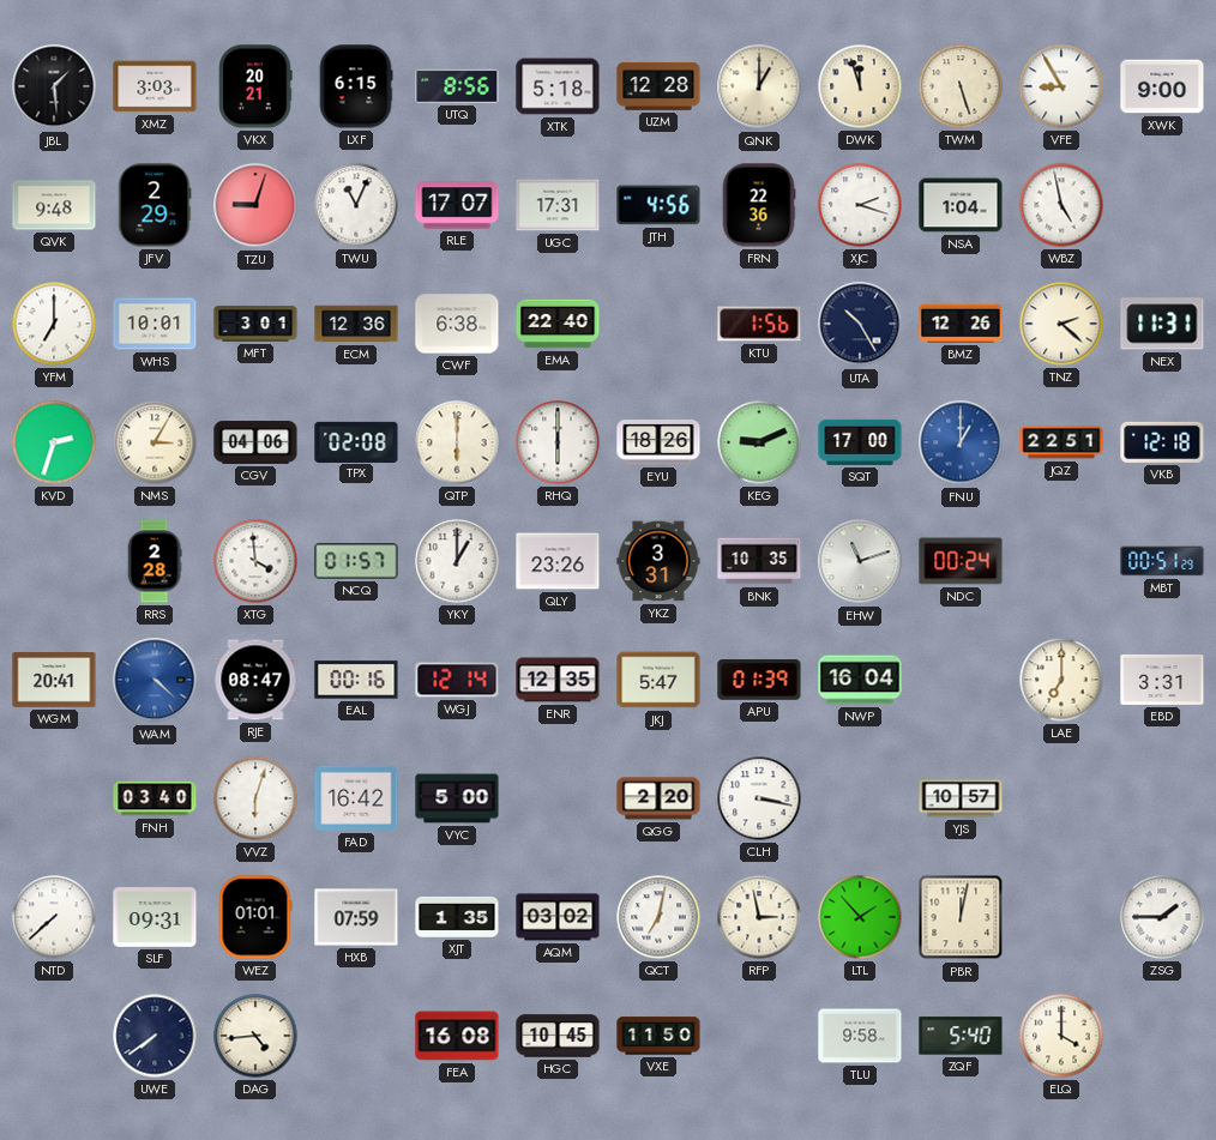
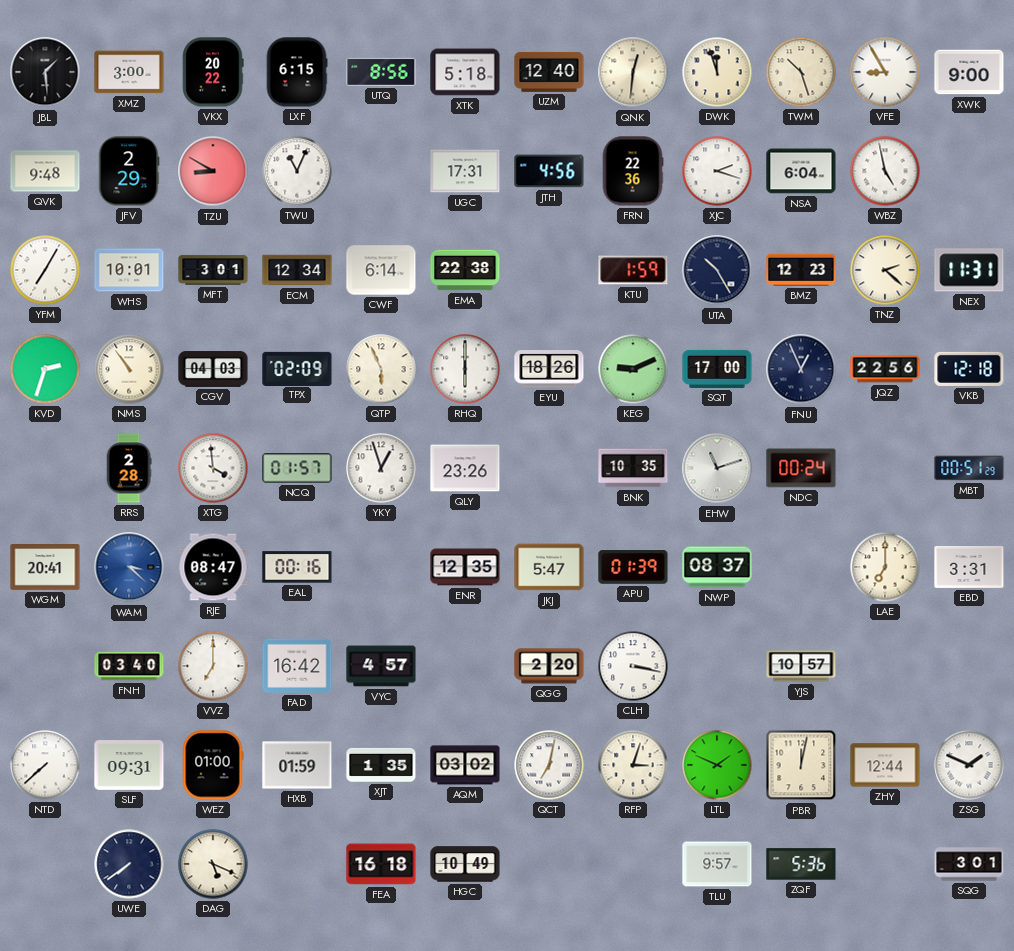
XMZ: 3:03 -> 3:00 (129, 72)
VKX: 20:21 -> 20:22 (213, 72)
UZM: 12:28 -> 12:40 (549, 72)
QNK: 1:00 -> 12:31 (633, 72)
TWM: 5:27 -> 10:27 (801, 72)
TZU: 9:03 -> 8:50 (213, 171)
RLE: 17:07 -> none (457, 205)
NSA: 1:04 -> 6:04 (801, 171)
YFM: 7:00 -> 7:05 (45, 270)
ECM: 12:36 -> 12:34 (297, 270)
CWF: 6:38 -> 6:14 (381, 270)
EMA: 22:40 -> 22:38 (465, 270)
KTU: 1:56 -> 1:59 (633, 270)
BMZ: 12:26 -> 12:23 (801, 270)
NMS: 3:05 -> 10:54 (129, 369)
CGV: 04:06 -> 04:03 (213, 369)
TPX: 02:08 -> 02:09 (297, 368)
QTP: 6:00 -> 5:56 (381, 369)
FNU: 1:00 -> 12:56 (801, 369)
FNU dial: blue -> navy (801, 369)
JQZ: 22:51 -> 22:56 (885, 369)
YKY: 1:00 -> 12:57 (381, 468)
YKZ: 3:31 -> none (658, 561)
WAM: 4:22 -> 3:22 (129, 567)
WGJ: 12:14 -> none (457, 680)
NWP: 16:04 -> 08:37 (717, 567)
VVZ: 6:03 -> 7:00 (213, 666)
VYC: 5:00 -> 4:57 (381, 666)
WEZ: 01:01 -> 01:00 (213, 765)
HXB: 07:59 -> 01:59 (297, 765)
RFP: 2:58 -> 3:03 (633, 765)
LTL: 1:53 -> 1:49 (717, 765)
ZHY: none -> 12:44 (885, 765)
ZSG: 1:45 -> 1:49 (969, 765)
DAG: 4:44 -> 5:19 (213, 864)
FEA: 16:08 -> 16:18 (381, 864)
HGC: 10:45 -> 10:49 (465, 864)
VXE: 11:50 -> none (658, 1036)
TLU: 9:58 -> 9:57 (717, 864)
ZQF: 5:40 -> 5:36 (801, 864)
ELQ: 4:00 -> none (1061, 1036)
SQG: none -> 3:01 (969, 864)
